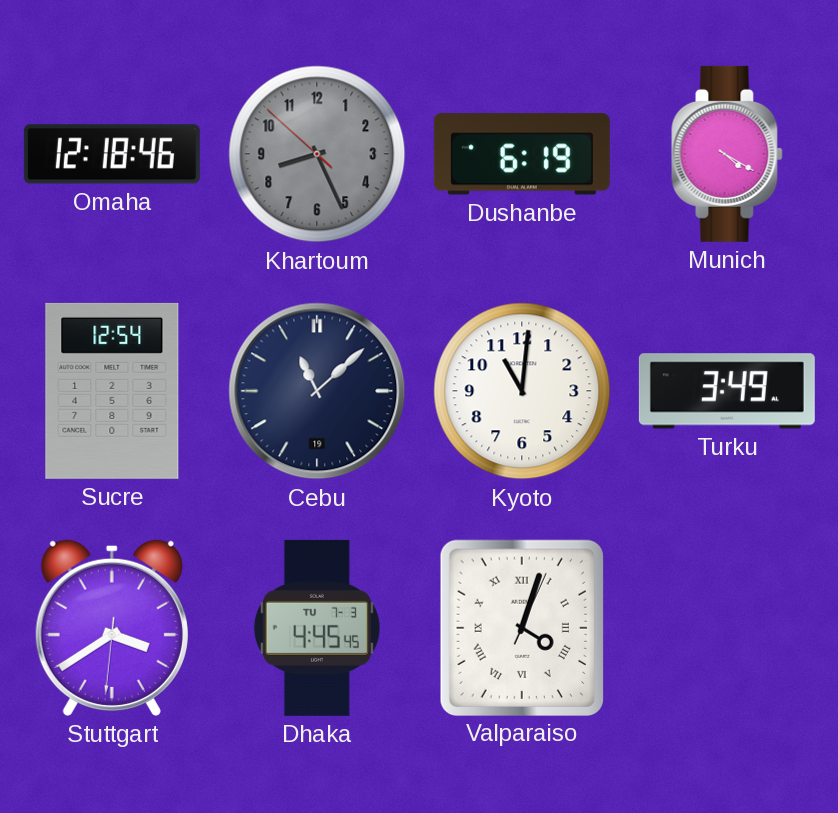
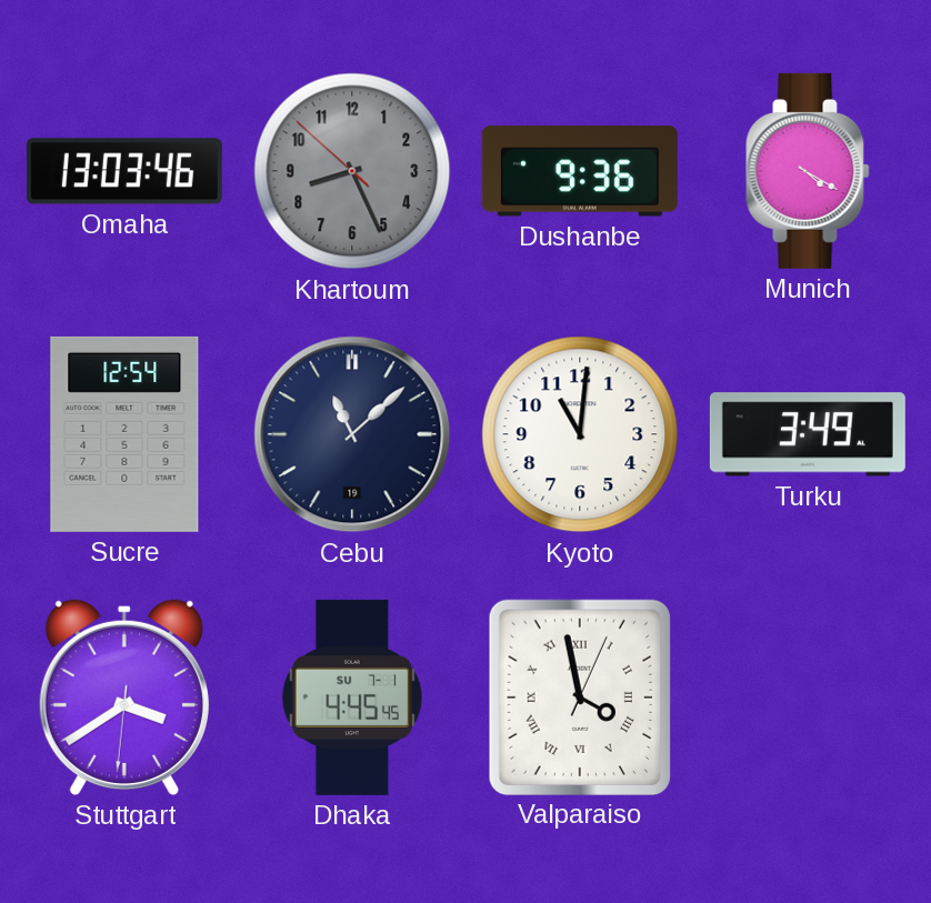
Omaha: 12:18 -> 13:03 (124, 171)
Dushanbe: 6:19 -> 9:36 (580, 171)
Dhaka date: TU 7-3 -> SU 7-1 (352, 698)
Valparaiso: 4:03 -> 3:58 (580, 696)
